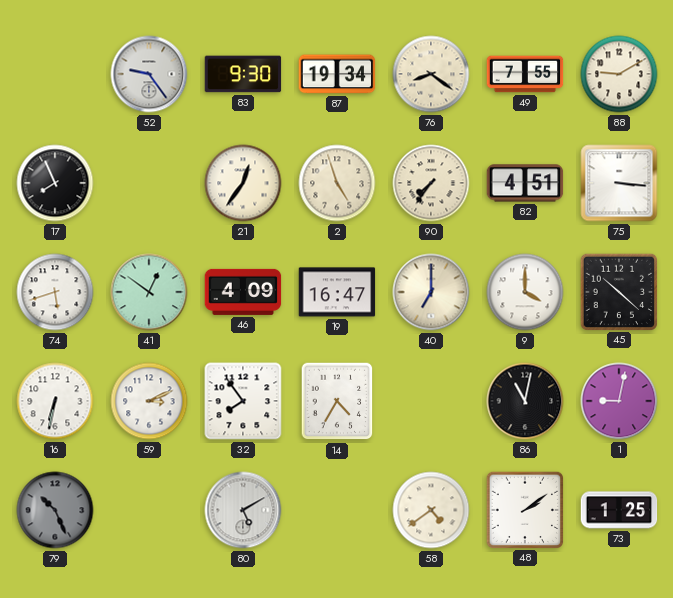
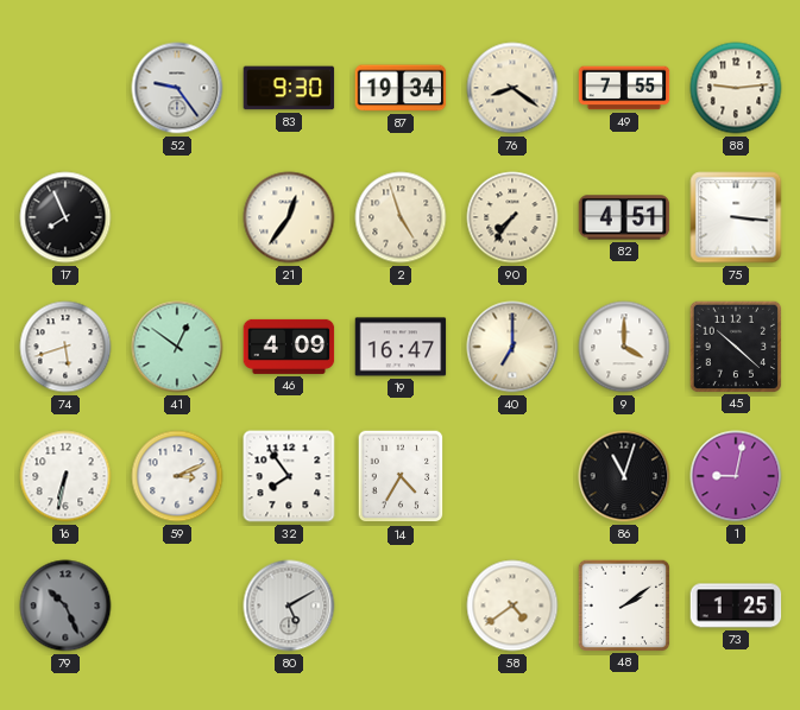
88: 9:10 -> 9:14 (736, 88)
86: 11:02 -> 11:03 (624, 476)
